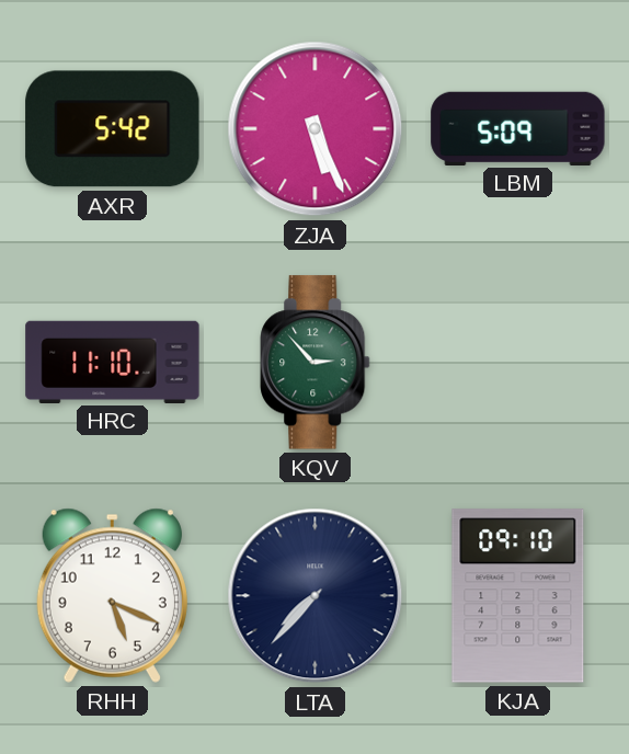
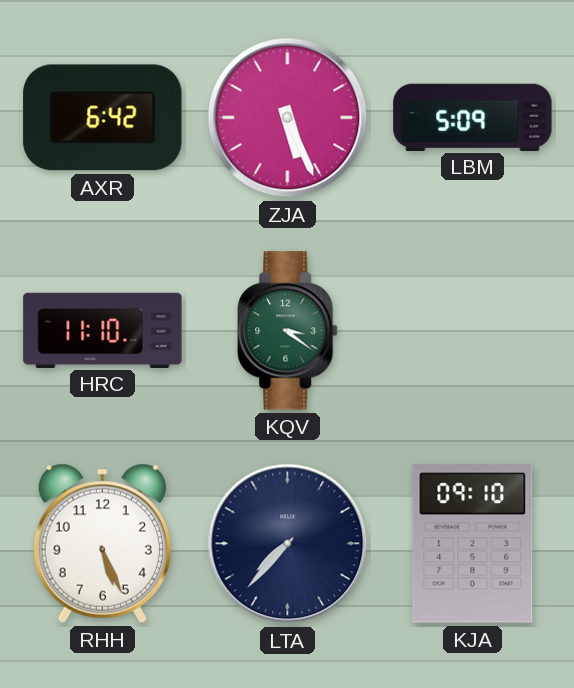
AXR: 5:42 -> 6:42 (103, 118)
KQV: 2:53 -> 3:21 (288, 331)
RHH: 5:19 -> 5:26 (102, 543)
